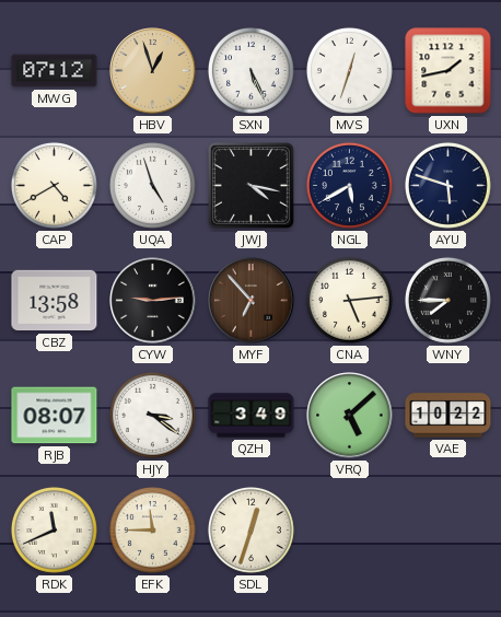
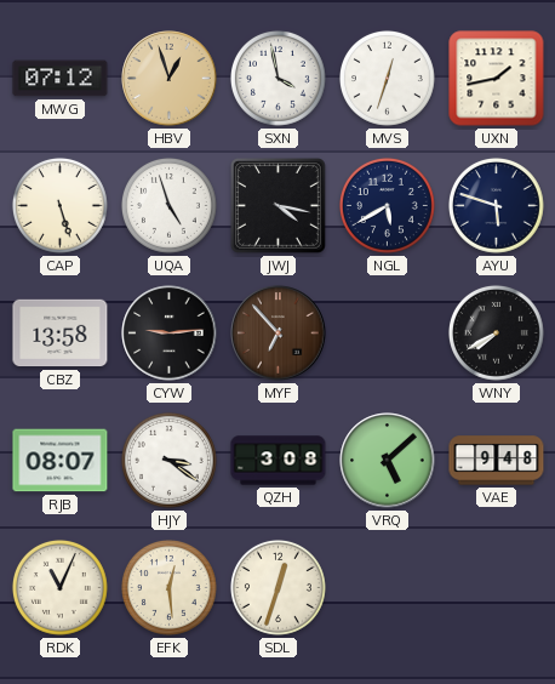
SXN: 5:26 -> 3:58 (279, 79)
CAP: 4:40 -> 5:27 (61, 206)
CNA: 5:14 -> none (350, 301)
WNY: 7:45 -> 7:40 (497, 334)
QZH: 3:49 -> 3:08 (279, 461)
VAE: 10:22 -> 9:48 (497, 461)
RDK: 11:41 -> 11:04 (61, 588)
EFK: 11:45 -> 12:29 (170, 588)
